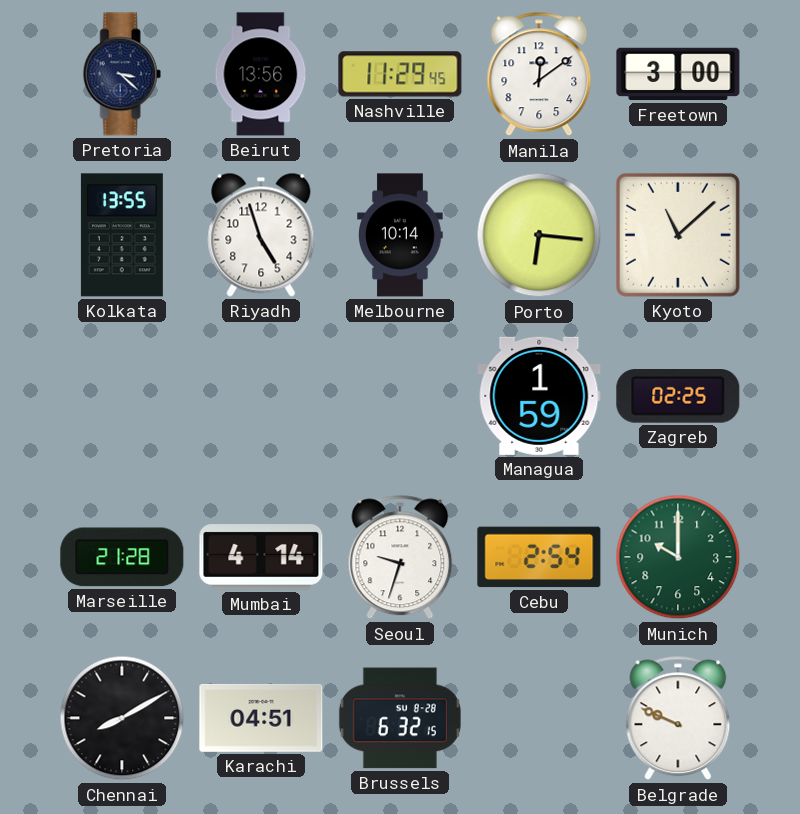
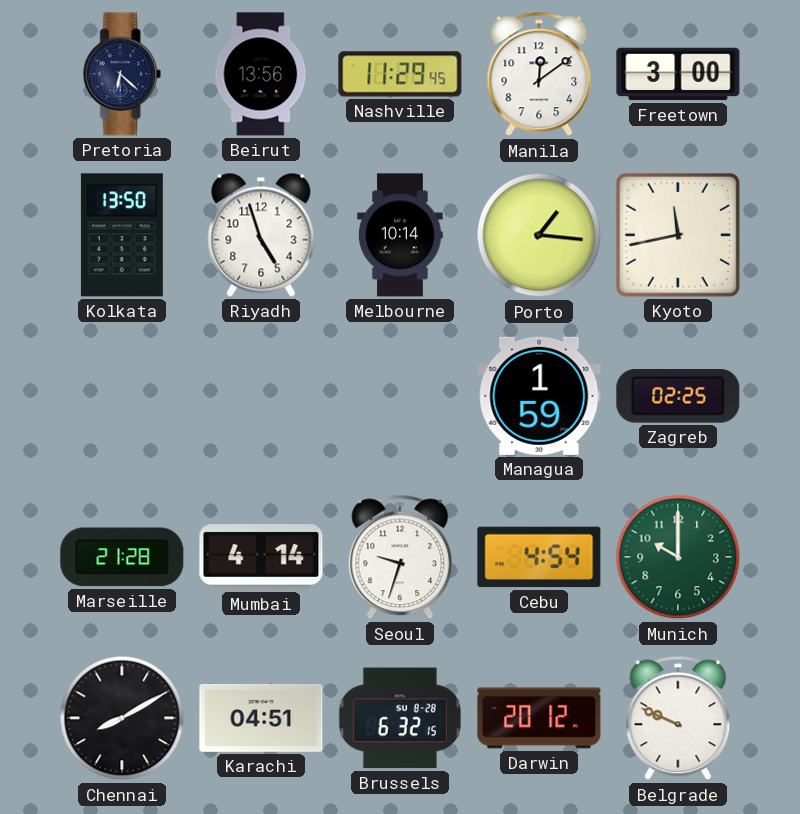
Pretoria: 3:22 -> 6:22 (122, 74)
Kolkata: 13:55 -> 13:50 (122, 235)
Porto: 6:16 -> 1:16 (539, 235)
Kyoto: 11:08 -> 11:43 (678, 235)
Cebu: 2:54 -> 4:54 (539, 557)
Darwin: none -> 20:12 (539, 718)
